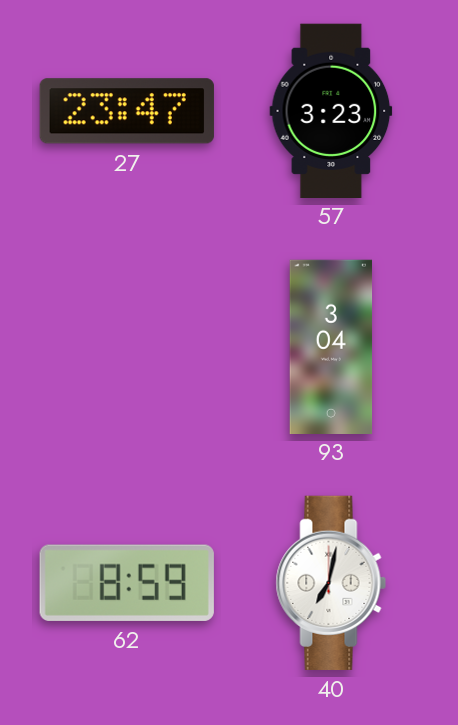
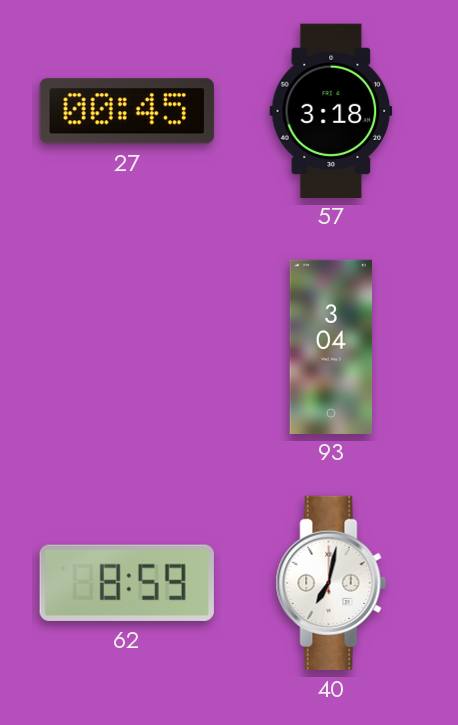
27: 23:47 -> 00:45 (127, 111)
57: 3:23 -> 3:18 (331, 110)
